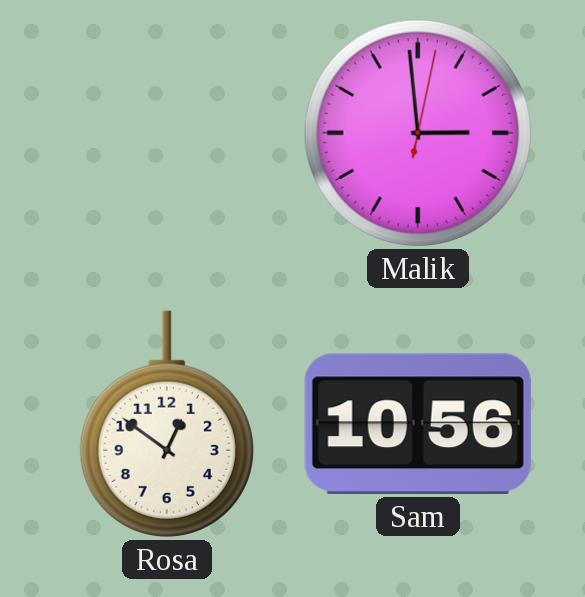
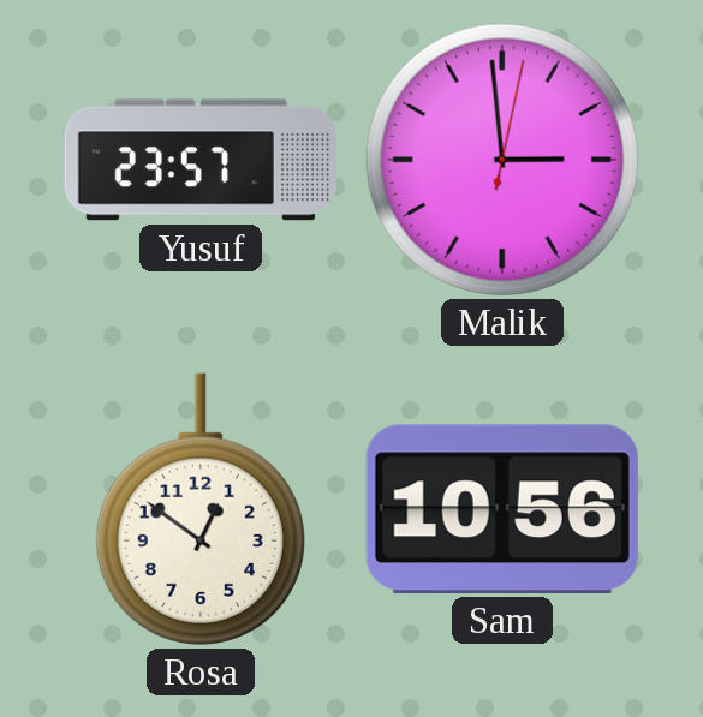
Yusuf: none -> 23:57 (201, 160)
